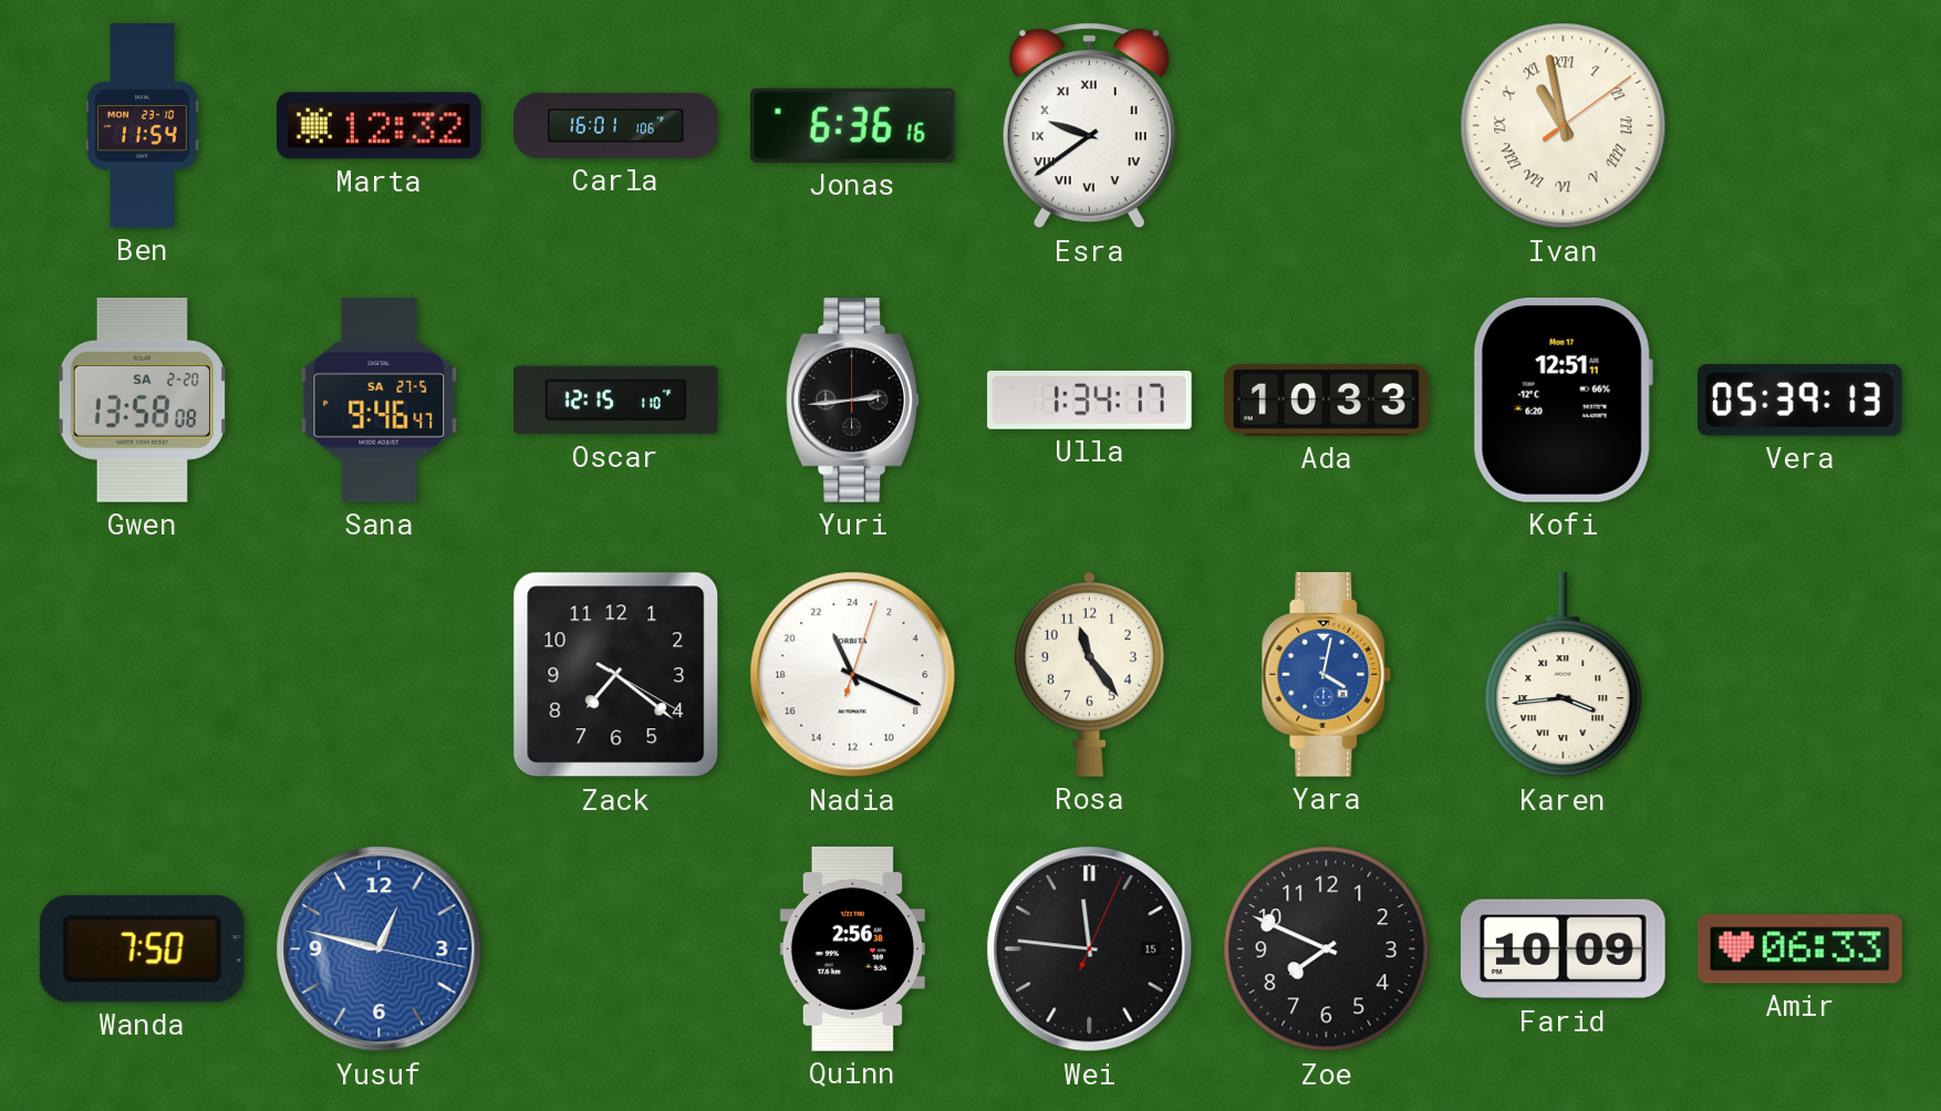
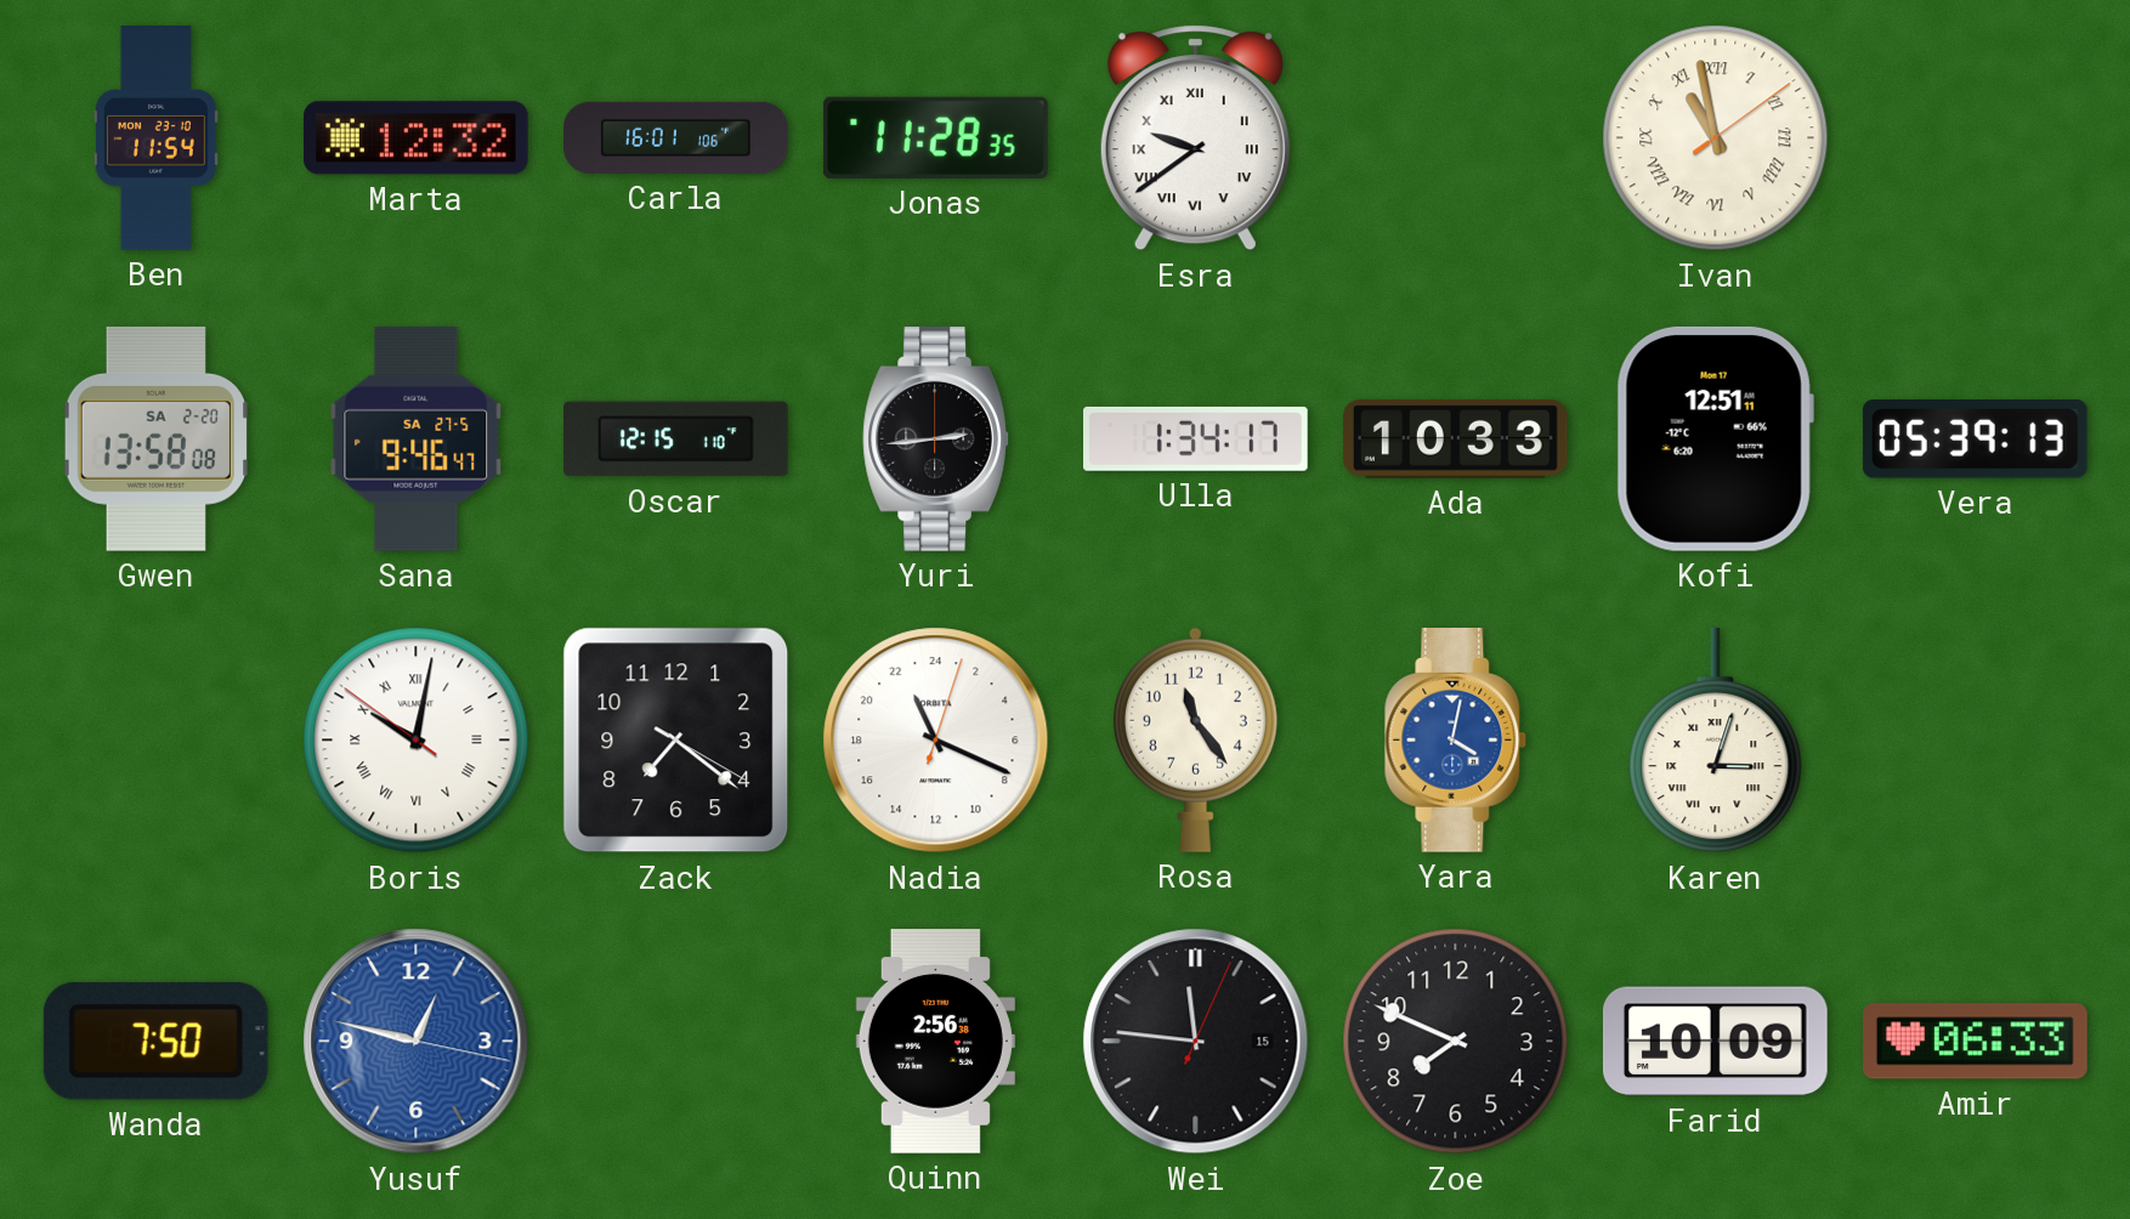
Jonas: 6:36 -> 11:28 (936, 137)
Boris: none -> 10:01 (417, 741)
Karen: 3:44 -> 3:03 (1716, 741)
